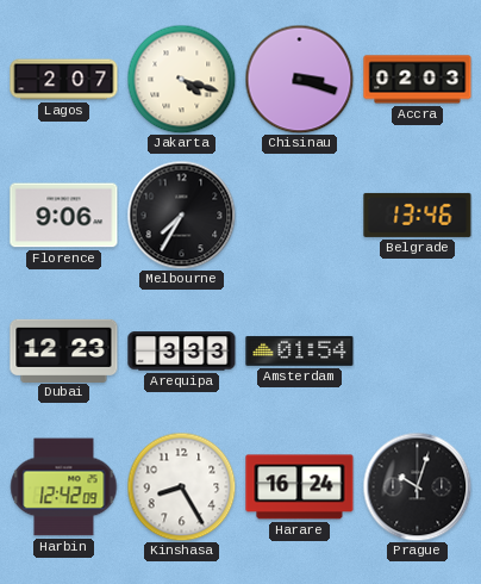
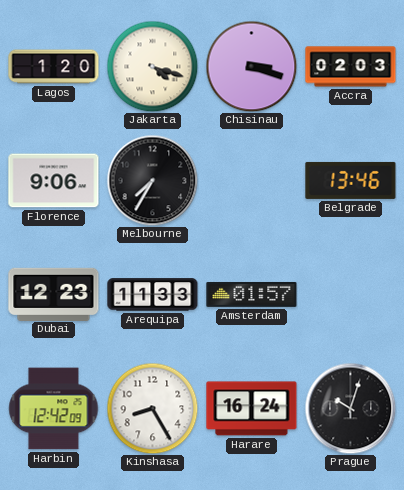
Lagos: 2:07 -> 1:20 (54, 67)
Arequipa: 3:33 -> 11:33 (153, 295)
Amsterdam: 01:54 -> 01:57 (252, 294)
